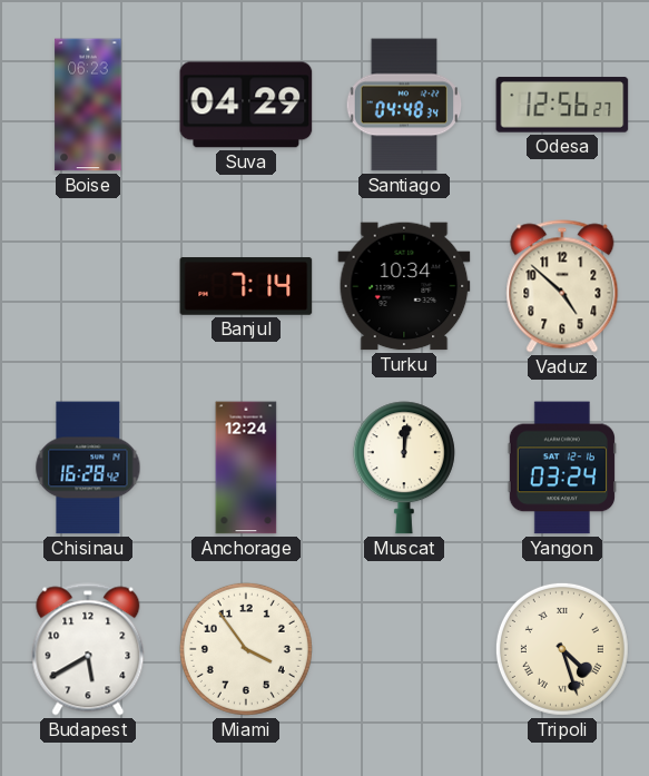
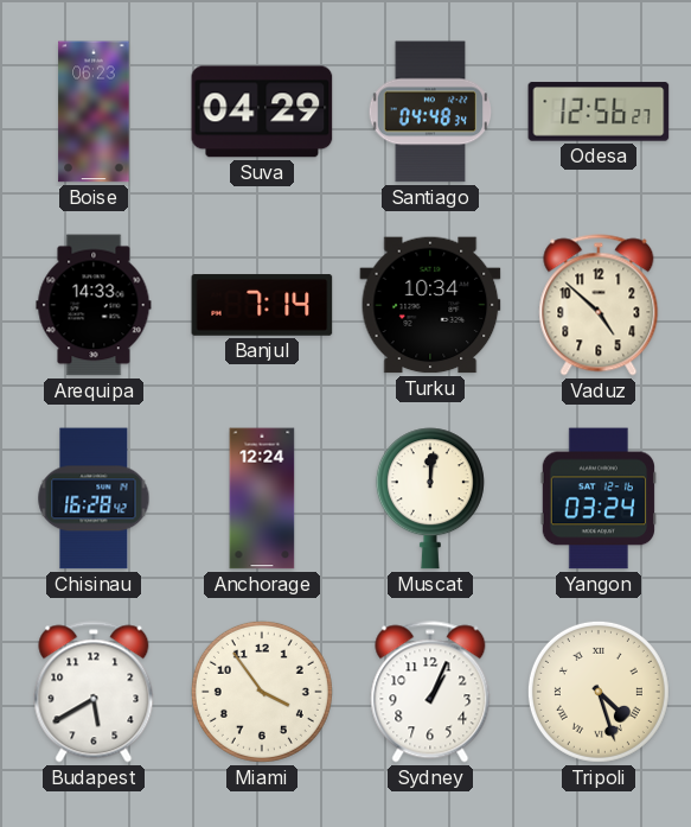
Arequipa: none -> 14:33 (94, 305)
Sydney: none -> 1:04 (430, 692)
